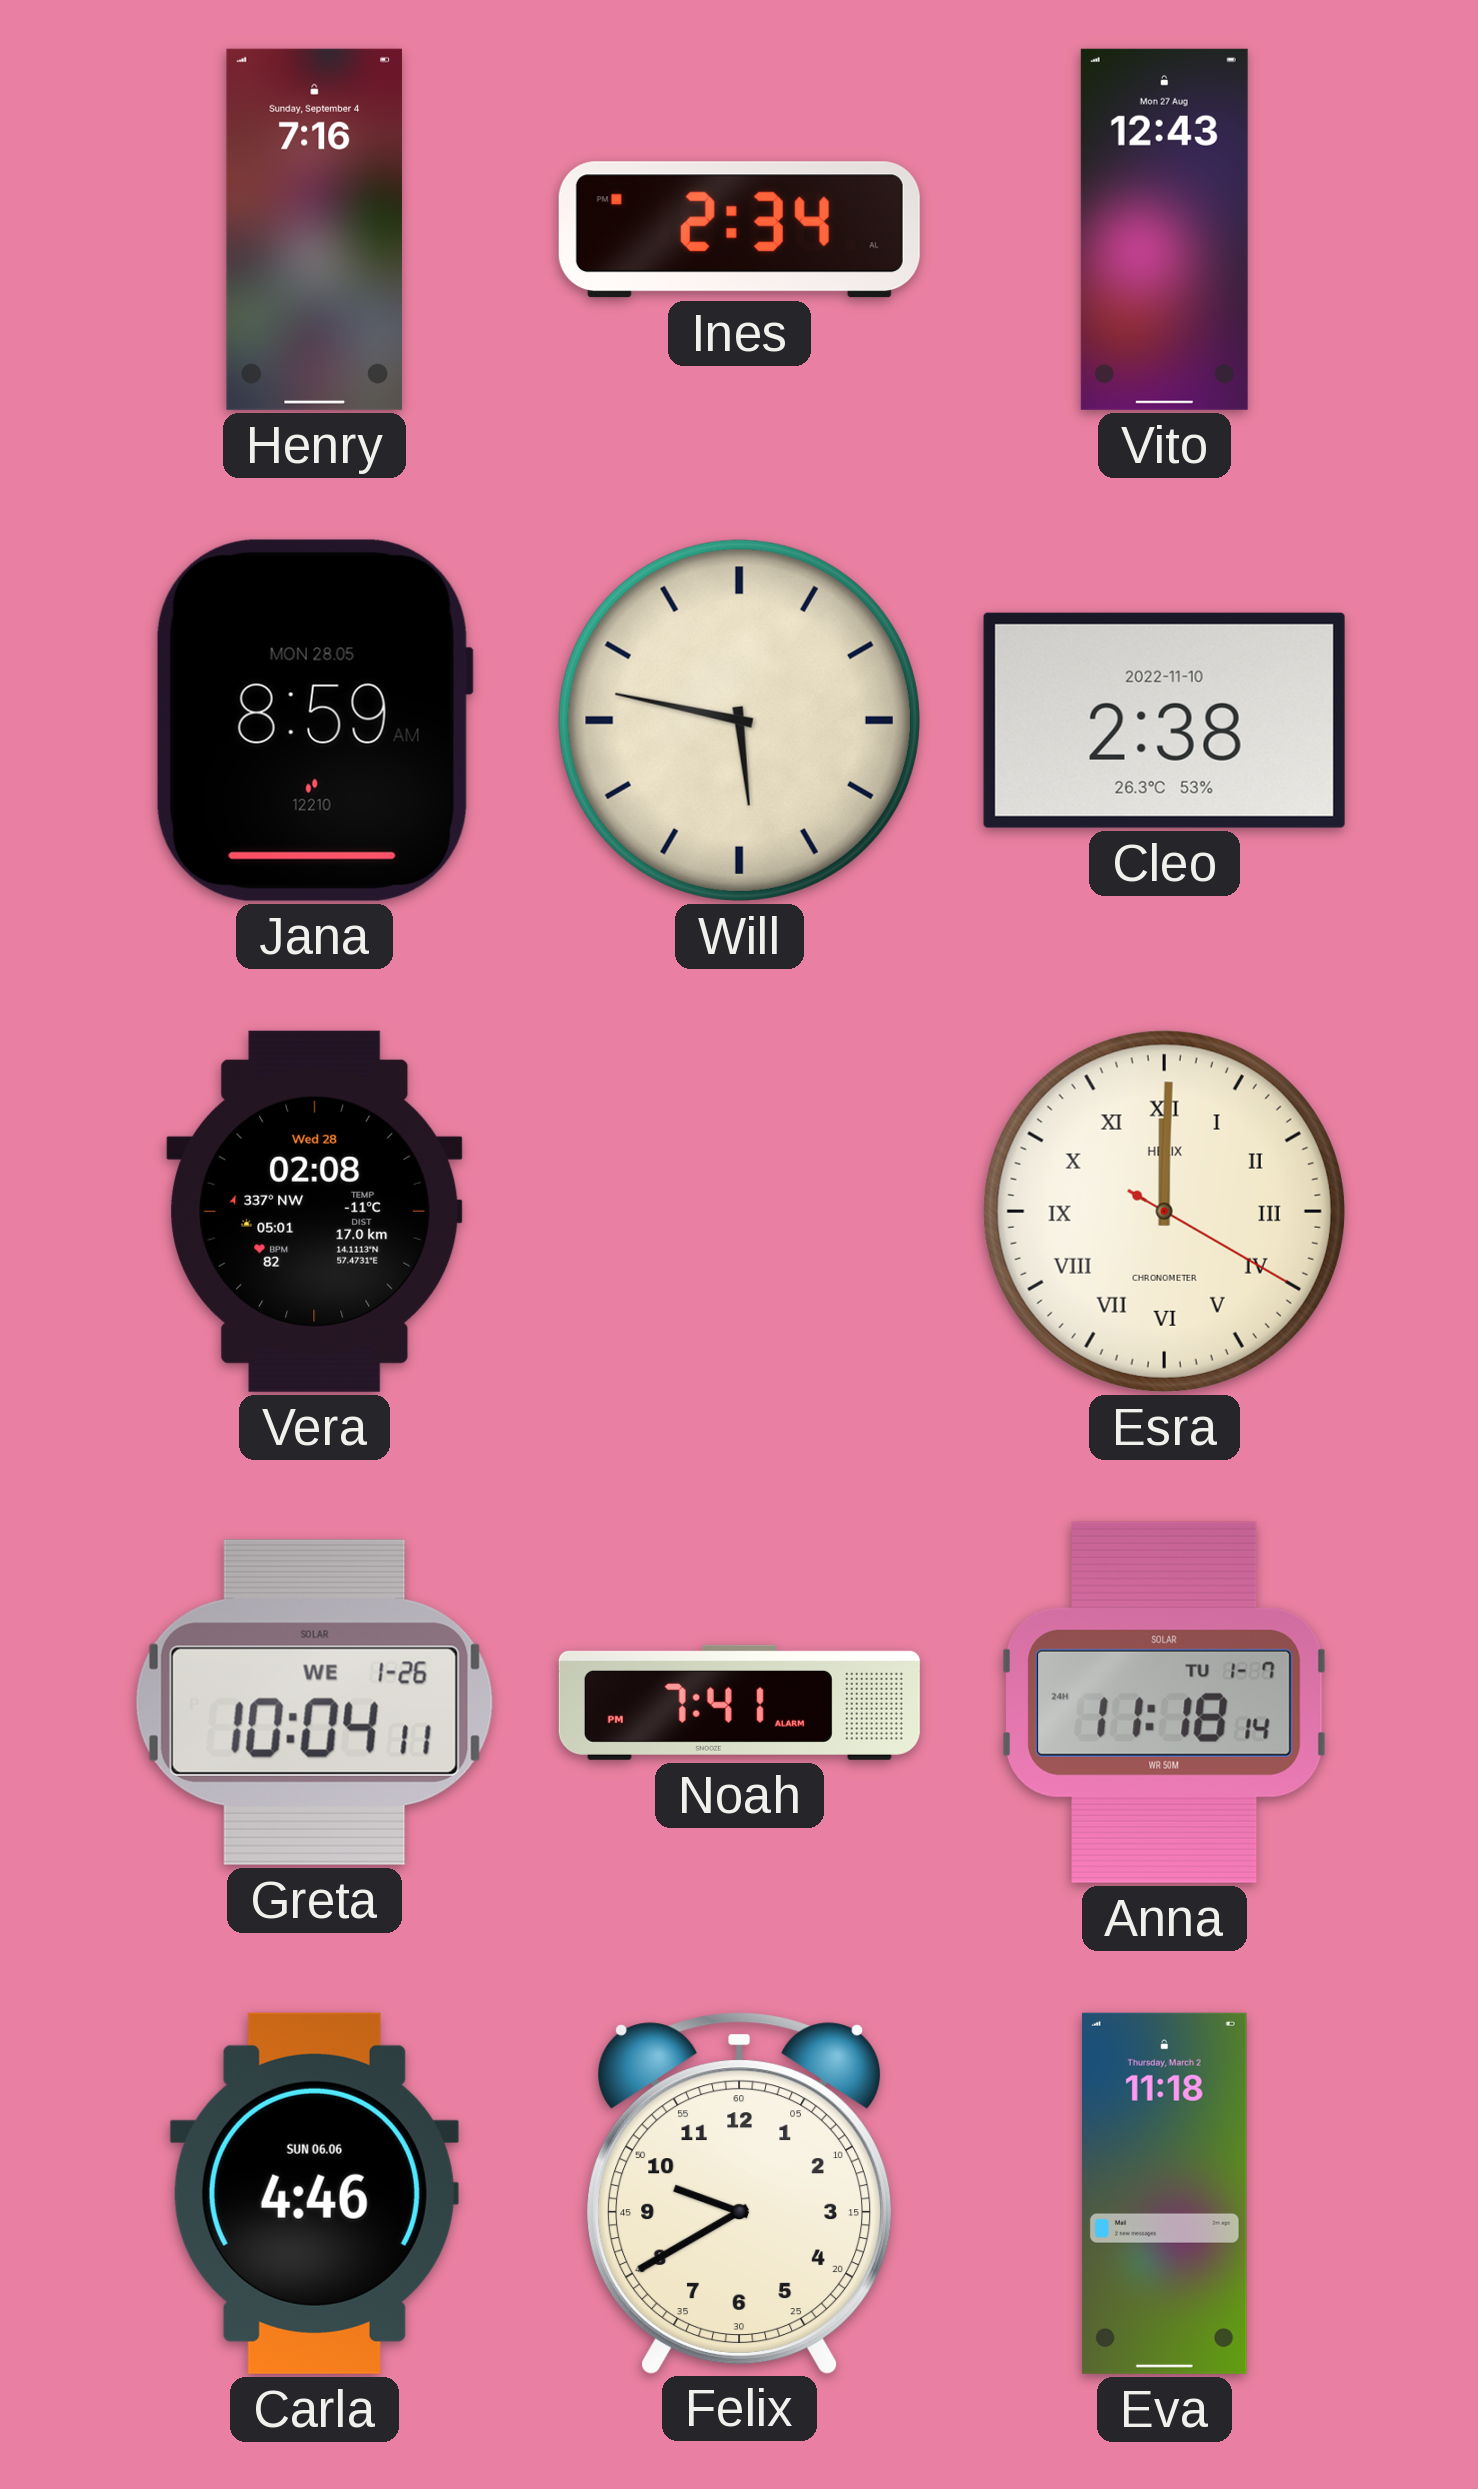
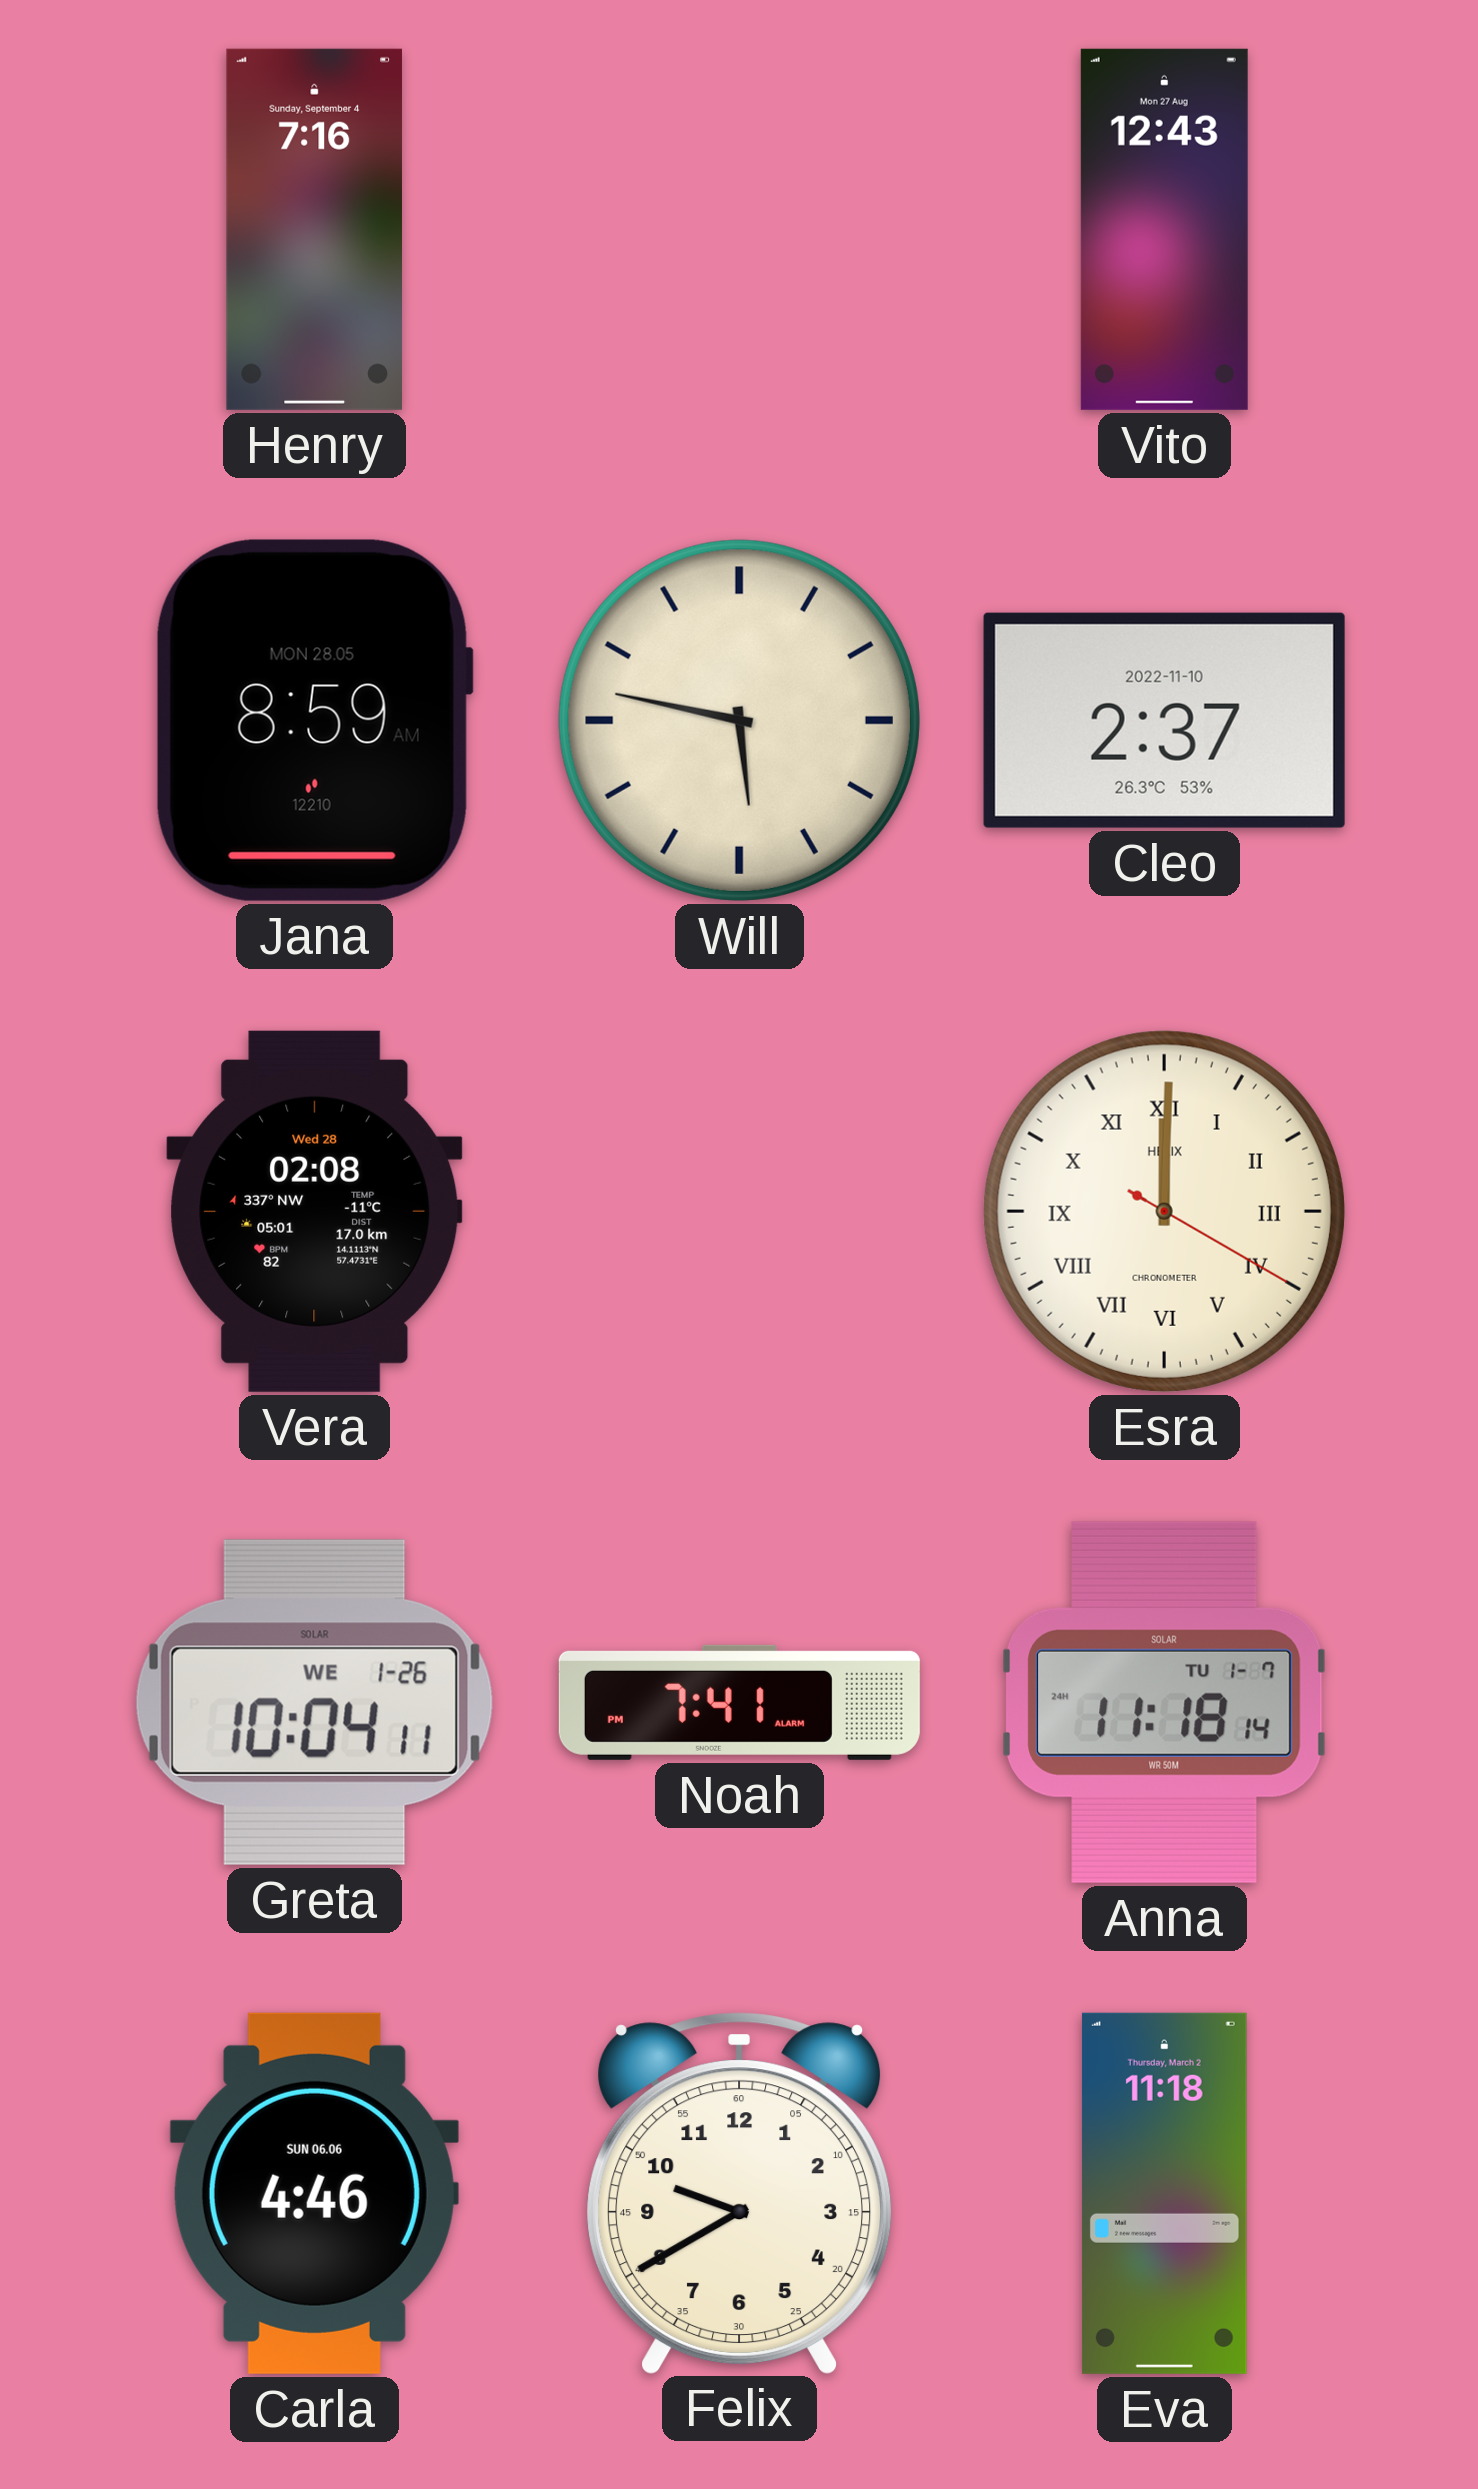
Ines: 2:34 -> none (739, 230)
Cleo: 2:38 -> 2:37 (1164, 720)
